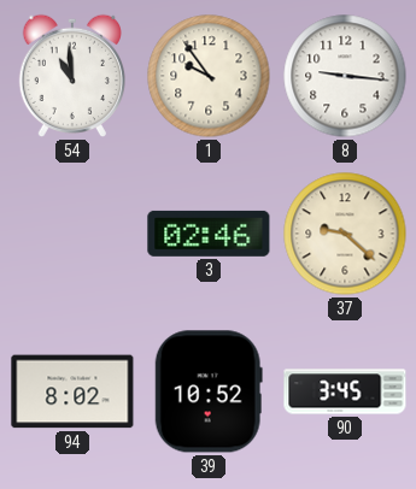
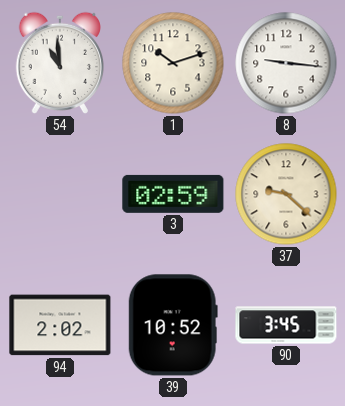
1: 9:54 -> 10:12 (173, 63)
3: 02:46 -> 02:59 (173, 194)
94: 8:02 -> 2:02 (60, 325)
